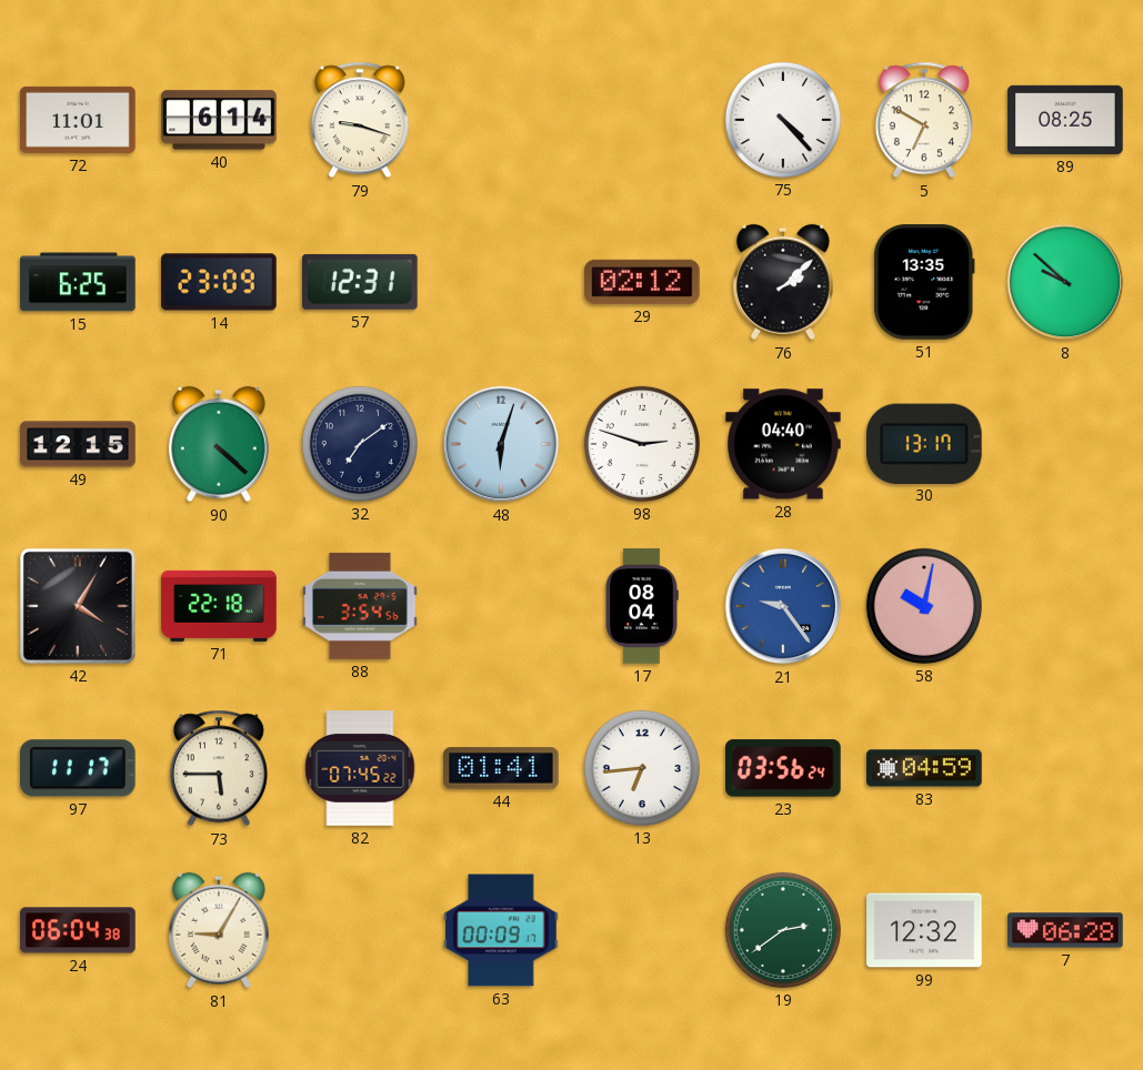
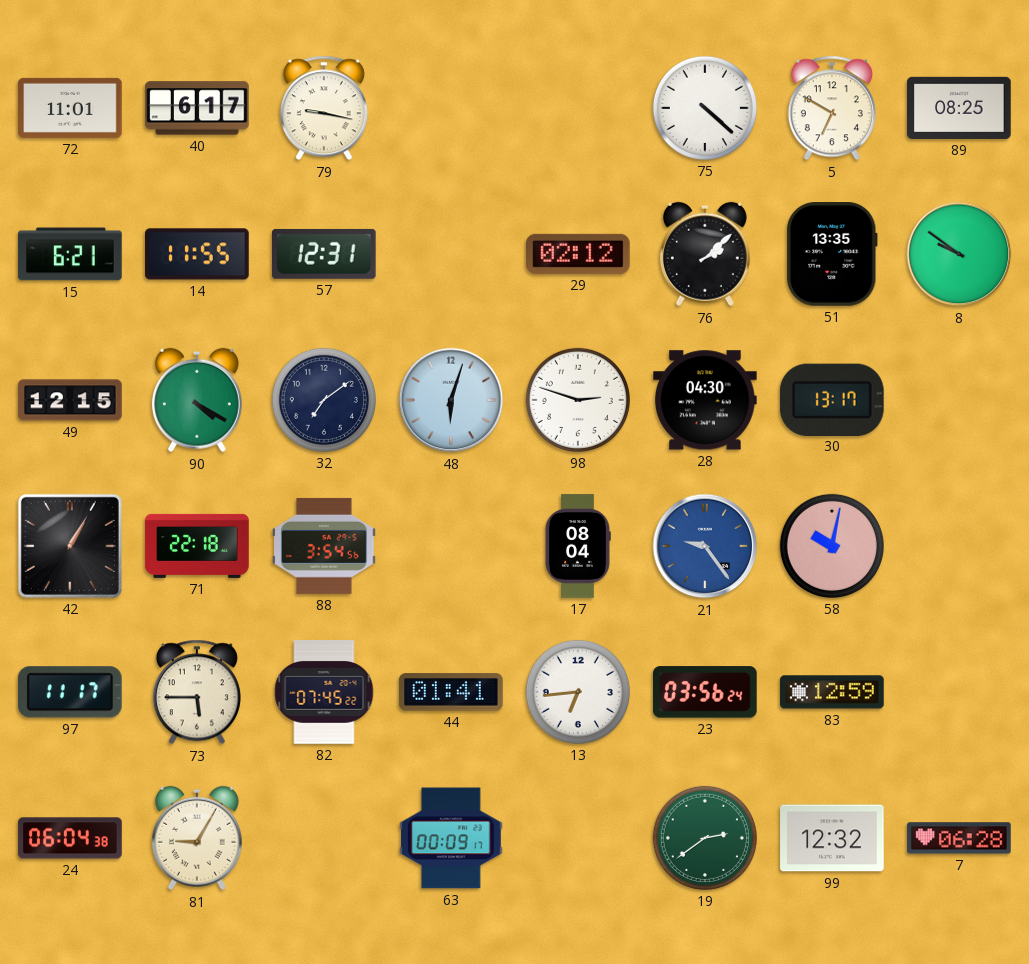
40: 6:14 -> 6:17 (197, 108)
79: 9:18 -> 9:17 (324, 108)
75: 4:23 -> 4:22 (705, 108)
15: 6:25 -> 6:21 (70, 254)
14: 23:09 -> 11:55 (197, 254)
8: 9:52 -> 9:51 (959, 254)
90: 4:22 -> 4:20 (197, 400)
28: 04:40 -> 04:30 (705, 400)
42: 4:05 -> 1:05 (70, 546)
83: 04:59 -> 12:59 (832, 692)
